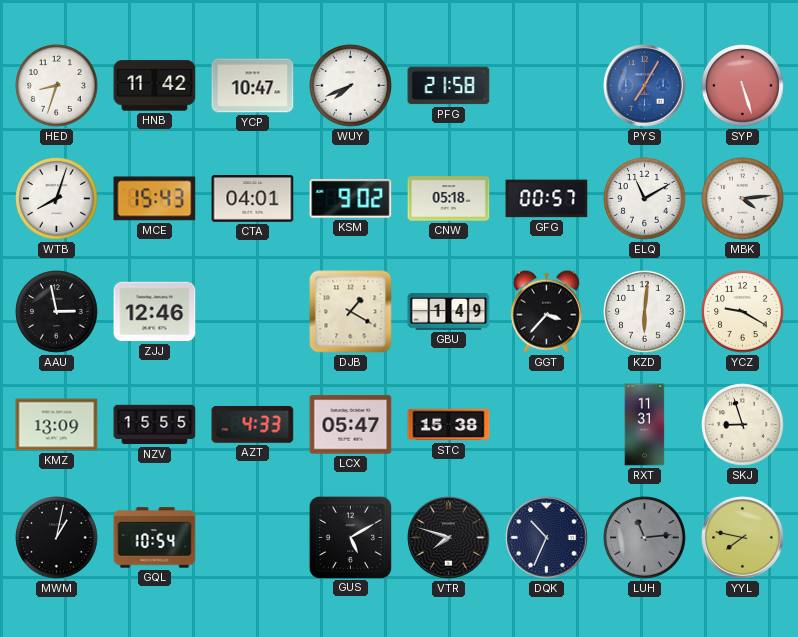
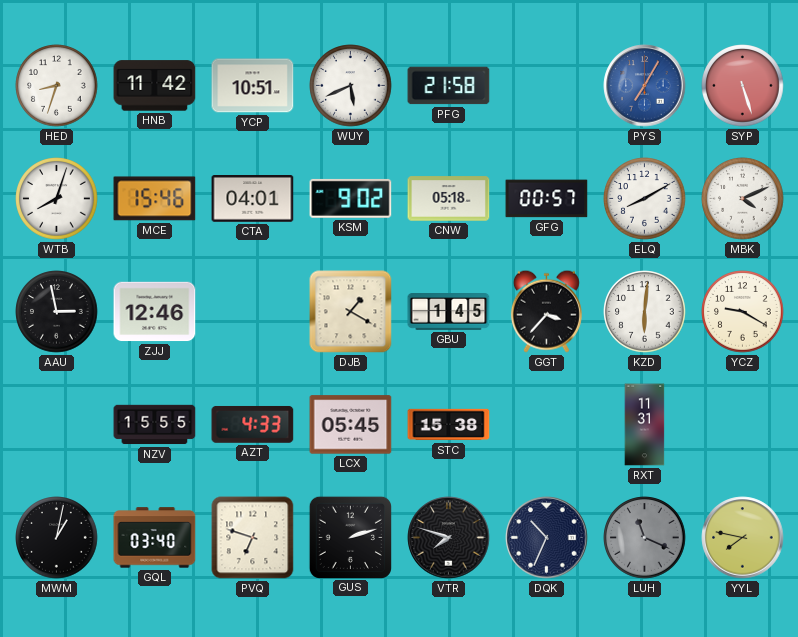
YCP: 10:47 -> 10:51 (253, 86)
WUY: 7:41 -> 5:41 (351, 86)
MCE: 15:43 -> 15:46 (155, 199)
ELQ: 11:10 -> 8:10 (645, 199)
MBK: 4:14 -> 4:11 (743, 199)
GBU: 1:49 -> 1:45 (449, 312)
KMZ: 13:09 -> none (57, 425)
LCX: 05:47 -> 05:45 (351, 425)
SKJ: 8:57 -> none (743, 425)
GQL: 10:54 -> 03:40 (155, 538)
PVQ: none -> 6:48 (253, 538)
GUS: 5:10 -> 2:12 (350, 537)
LUH: 11:14 -> 11:19 (645, 538)
